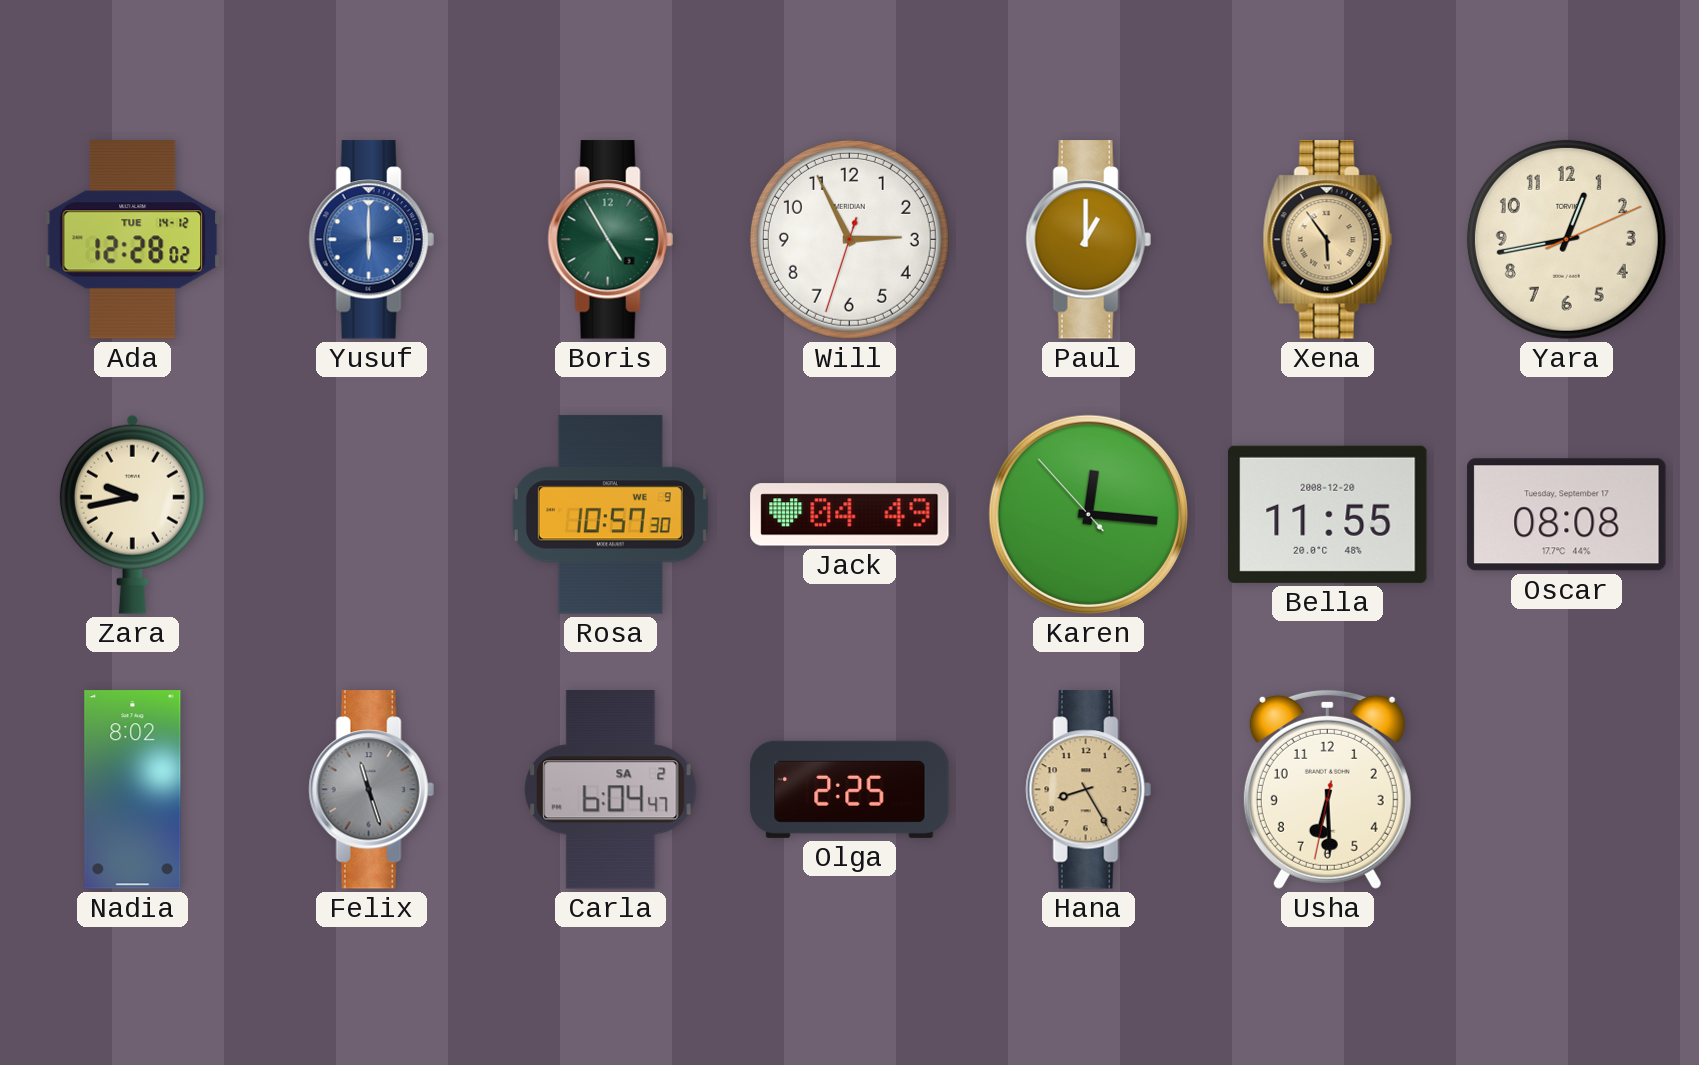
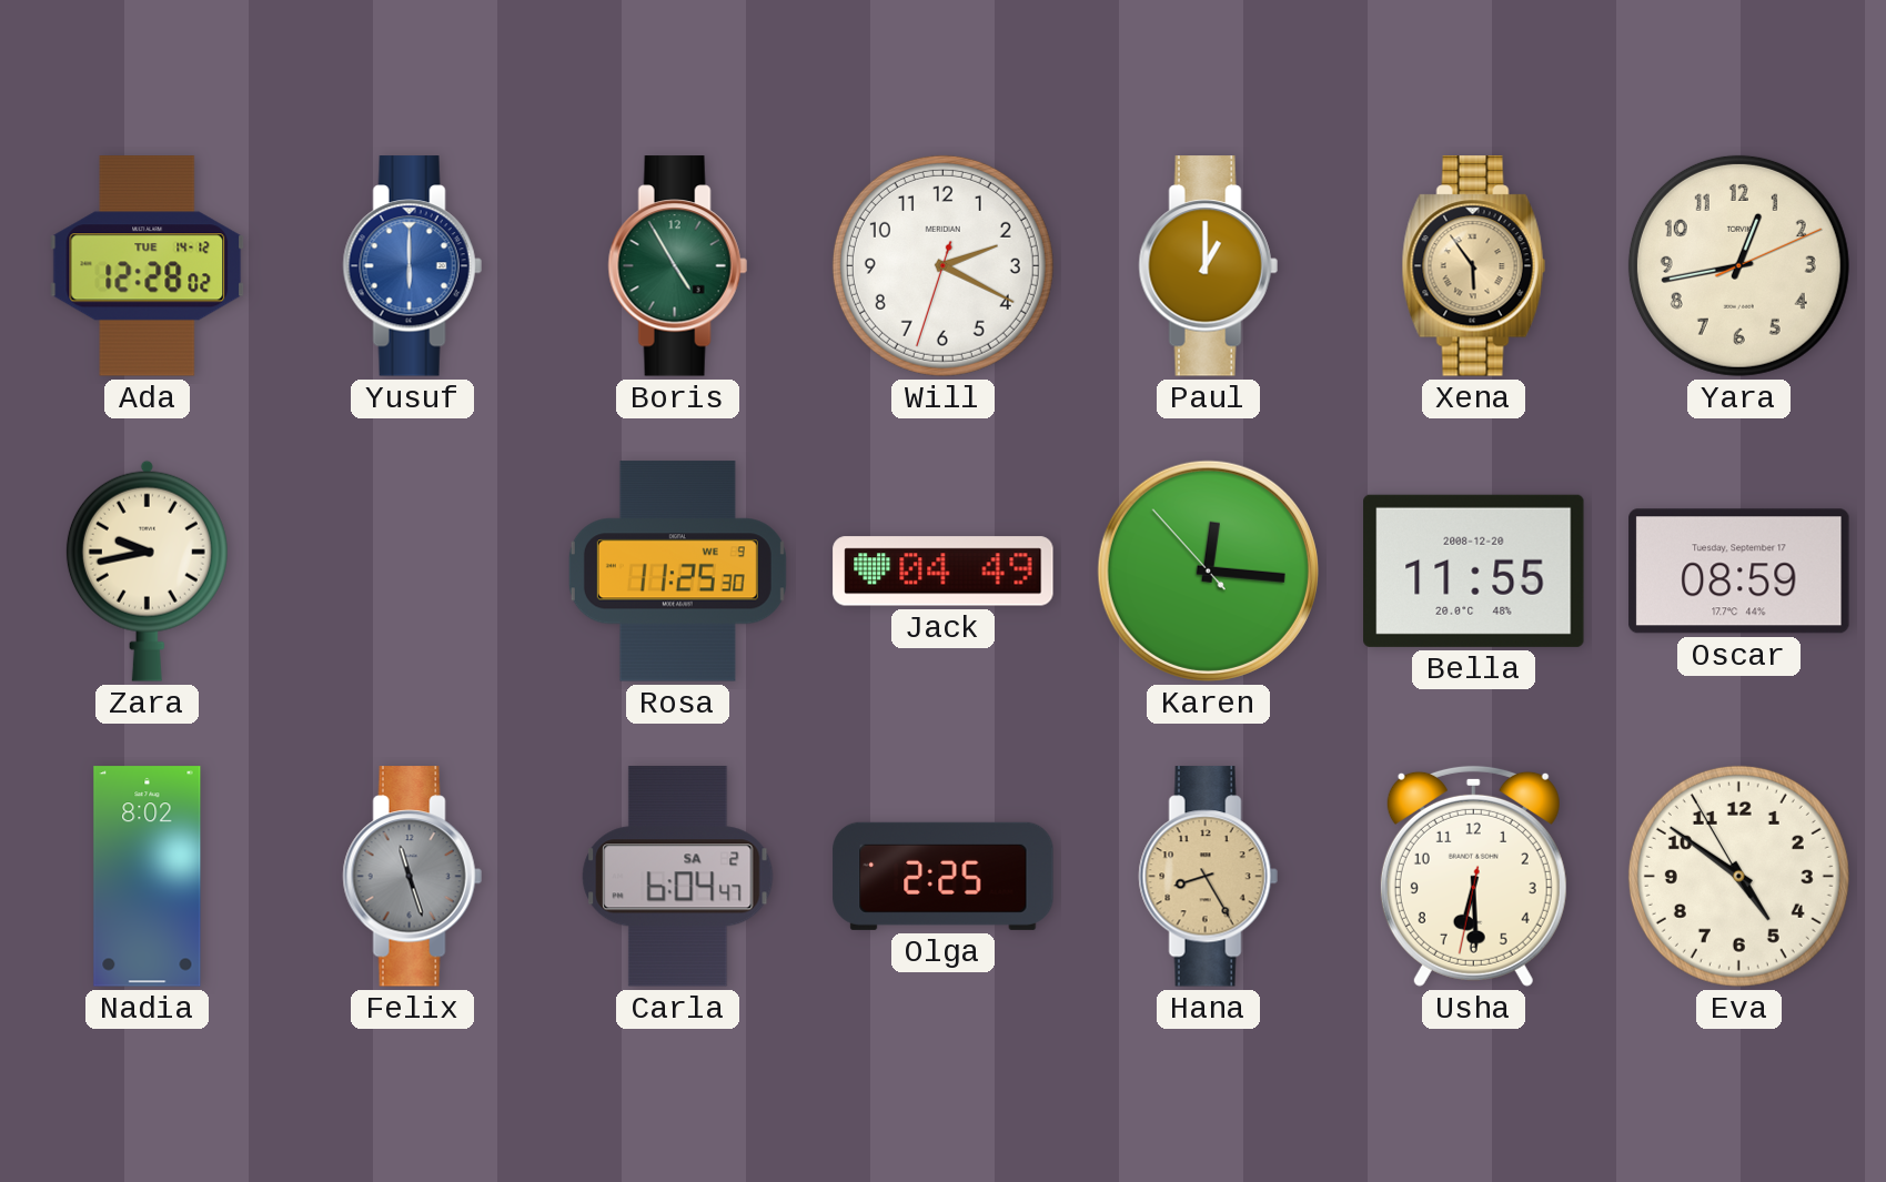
Will: 2:55 -> 2:19 (942, 265)
Rosa: 10:57 -> 11:25 (677, 572)
Oscar: 08:08 -> 08:59 (1739, 572)
Eva: none -> 4:50 (1738, 876)
